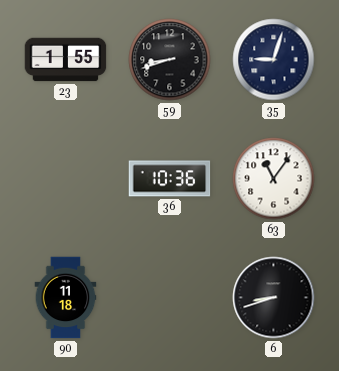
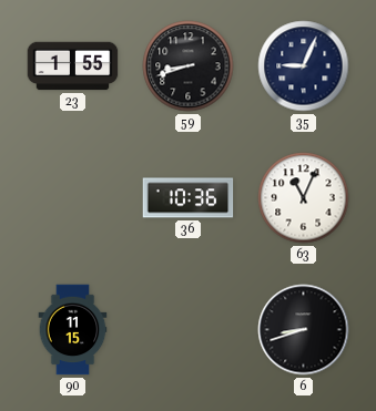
35: 9:03 -> 9:04 (304, 66)
63: 11:06 -> 11:04 (304, 198)
90: 11:18 -> 11:15 (73, 330)
